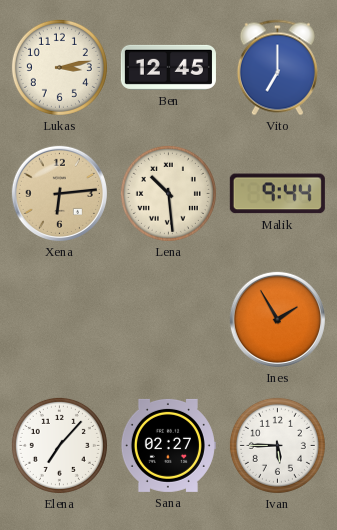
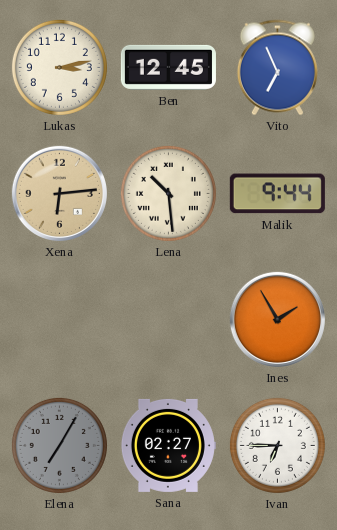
Vito: 7:00 -> 6:56 (277, 68)
Elena: 7:07 -> 7:05 (59, 445)
Elena dial: white -> grey (59, 445)
Ivan: 5:45 -> 6:45 (277, 445)
